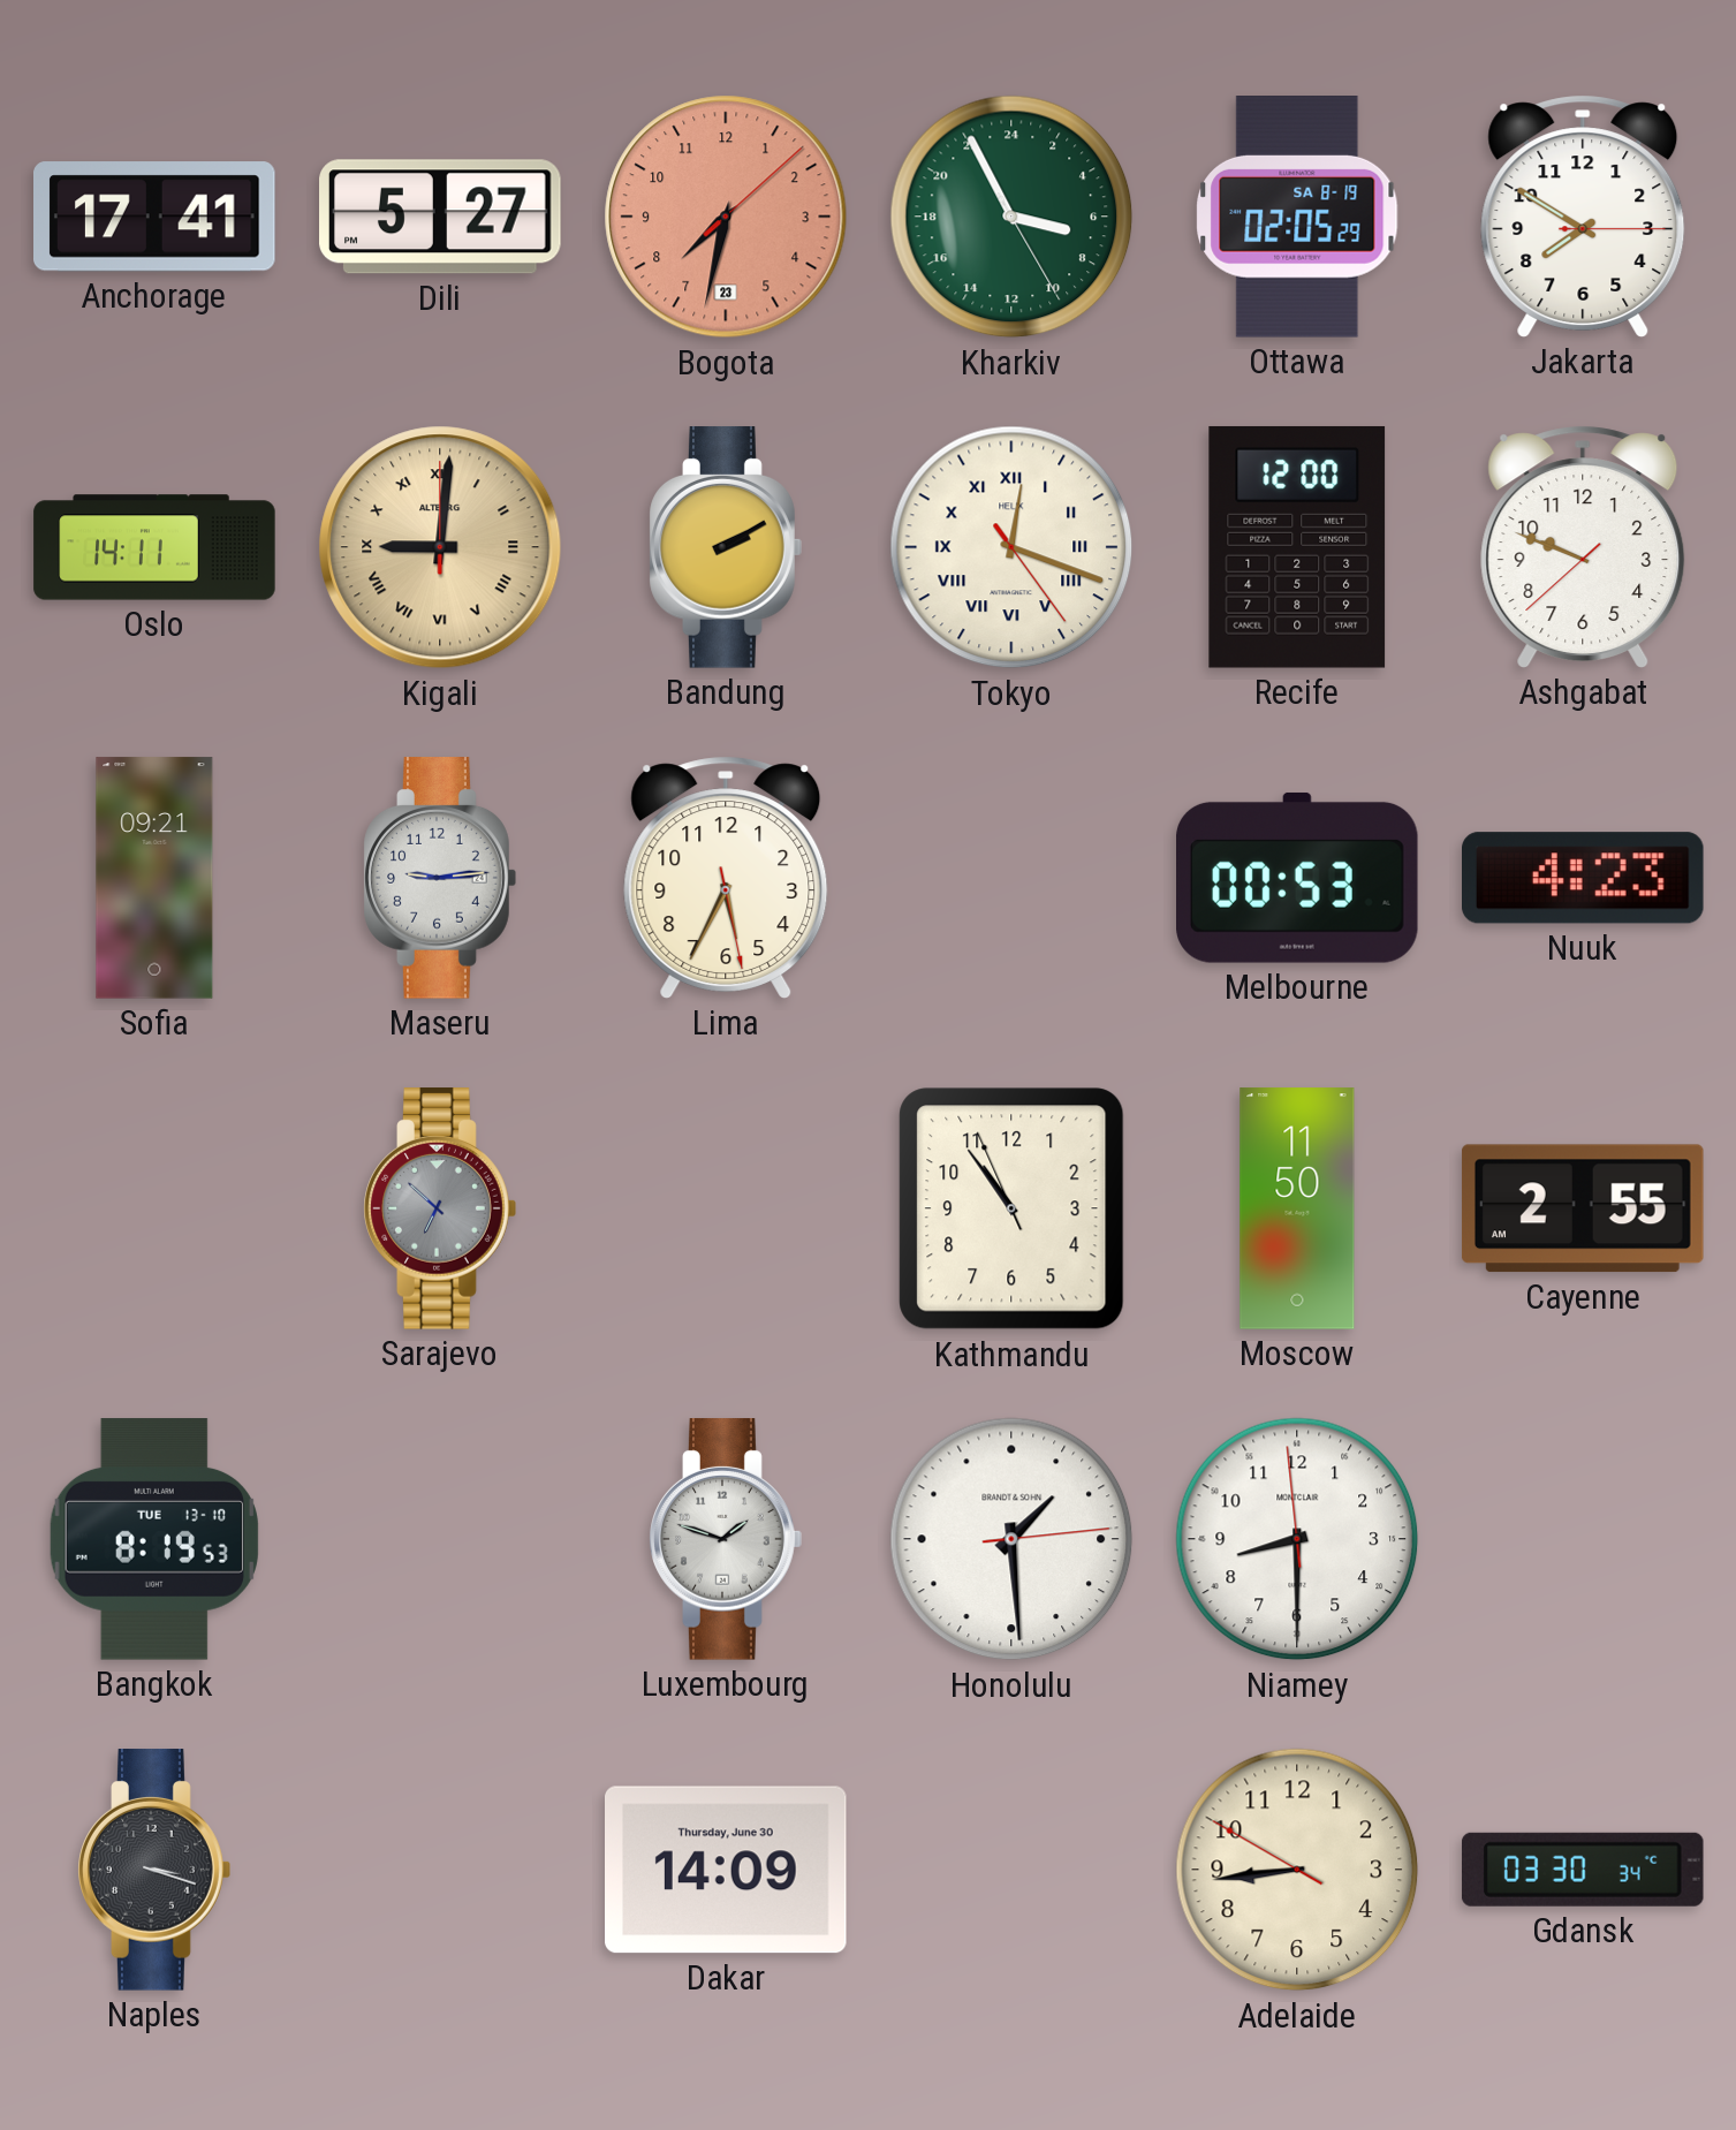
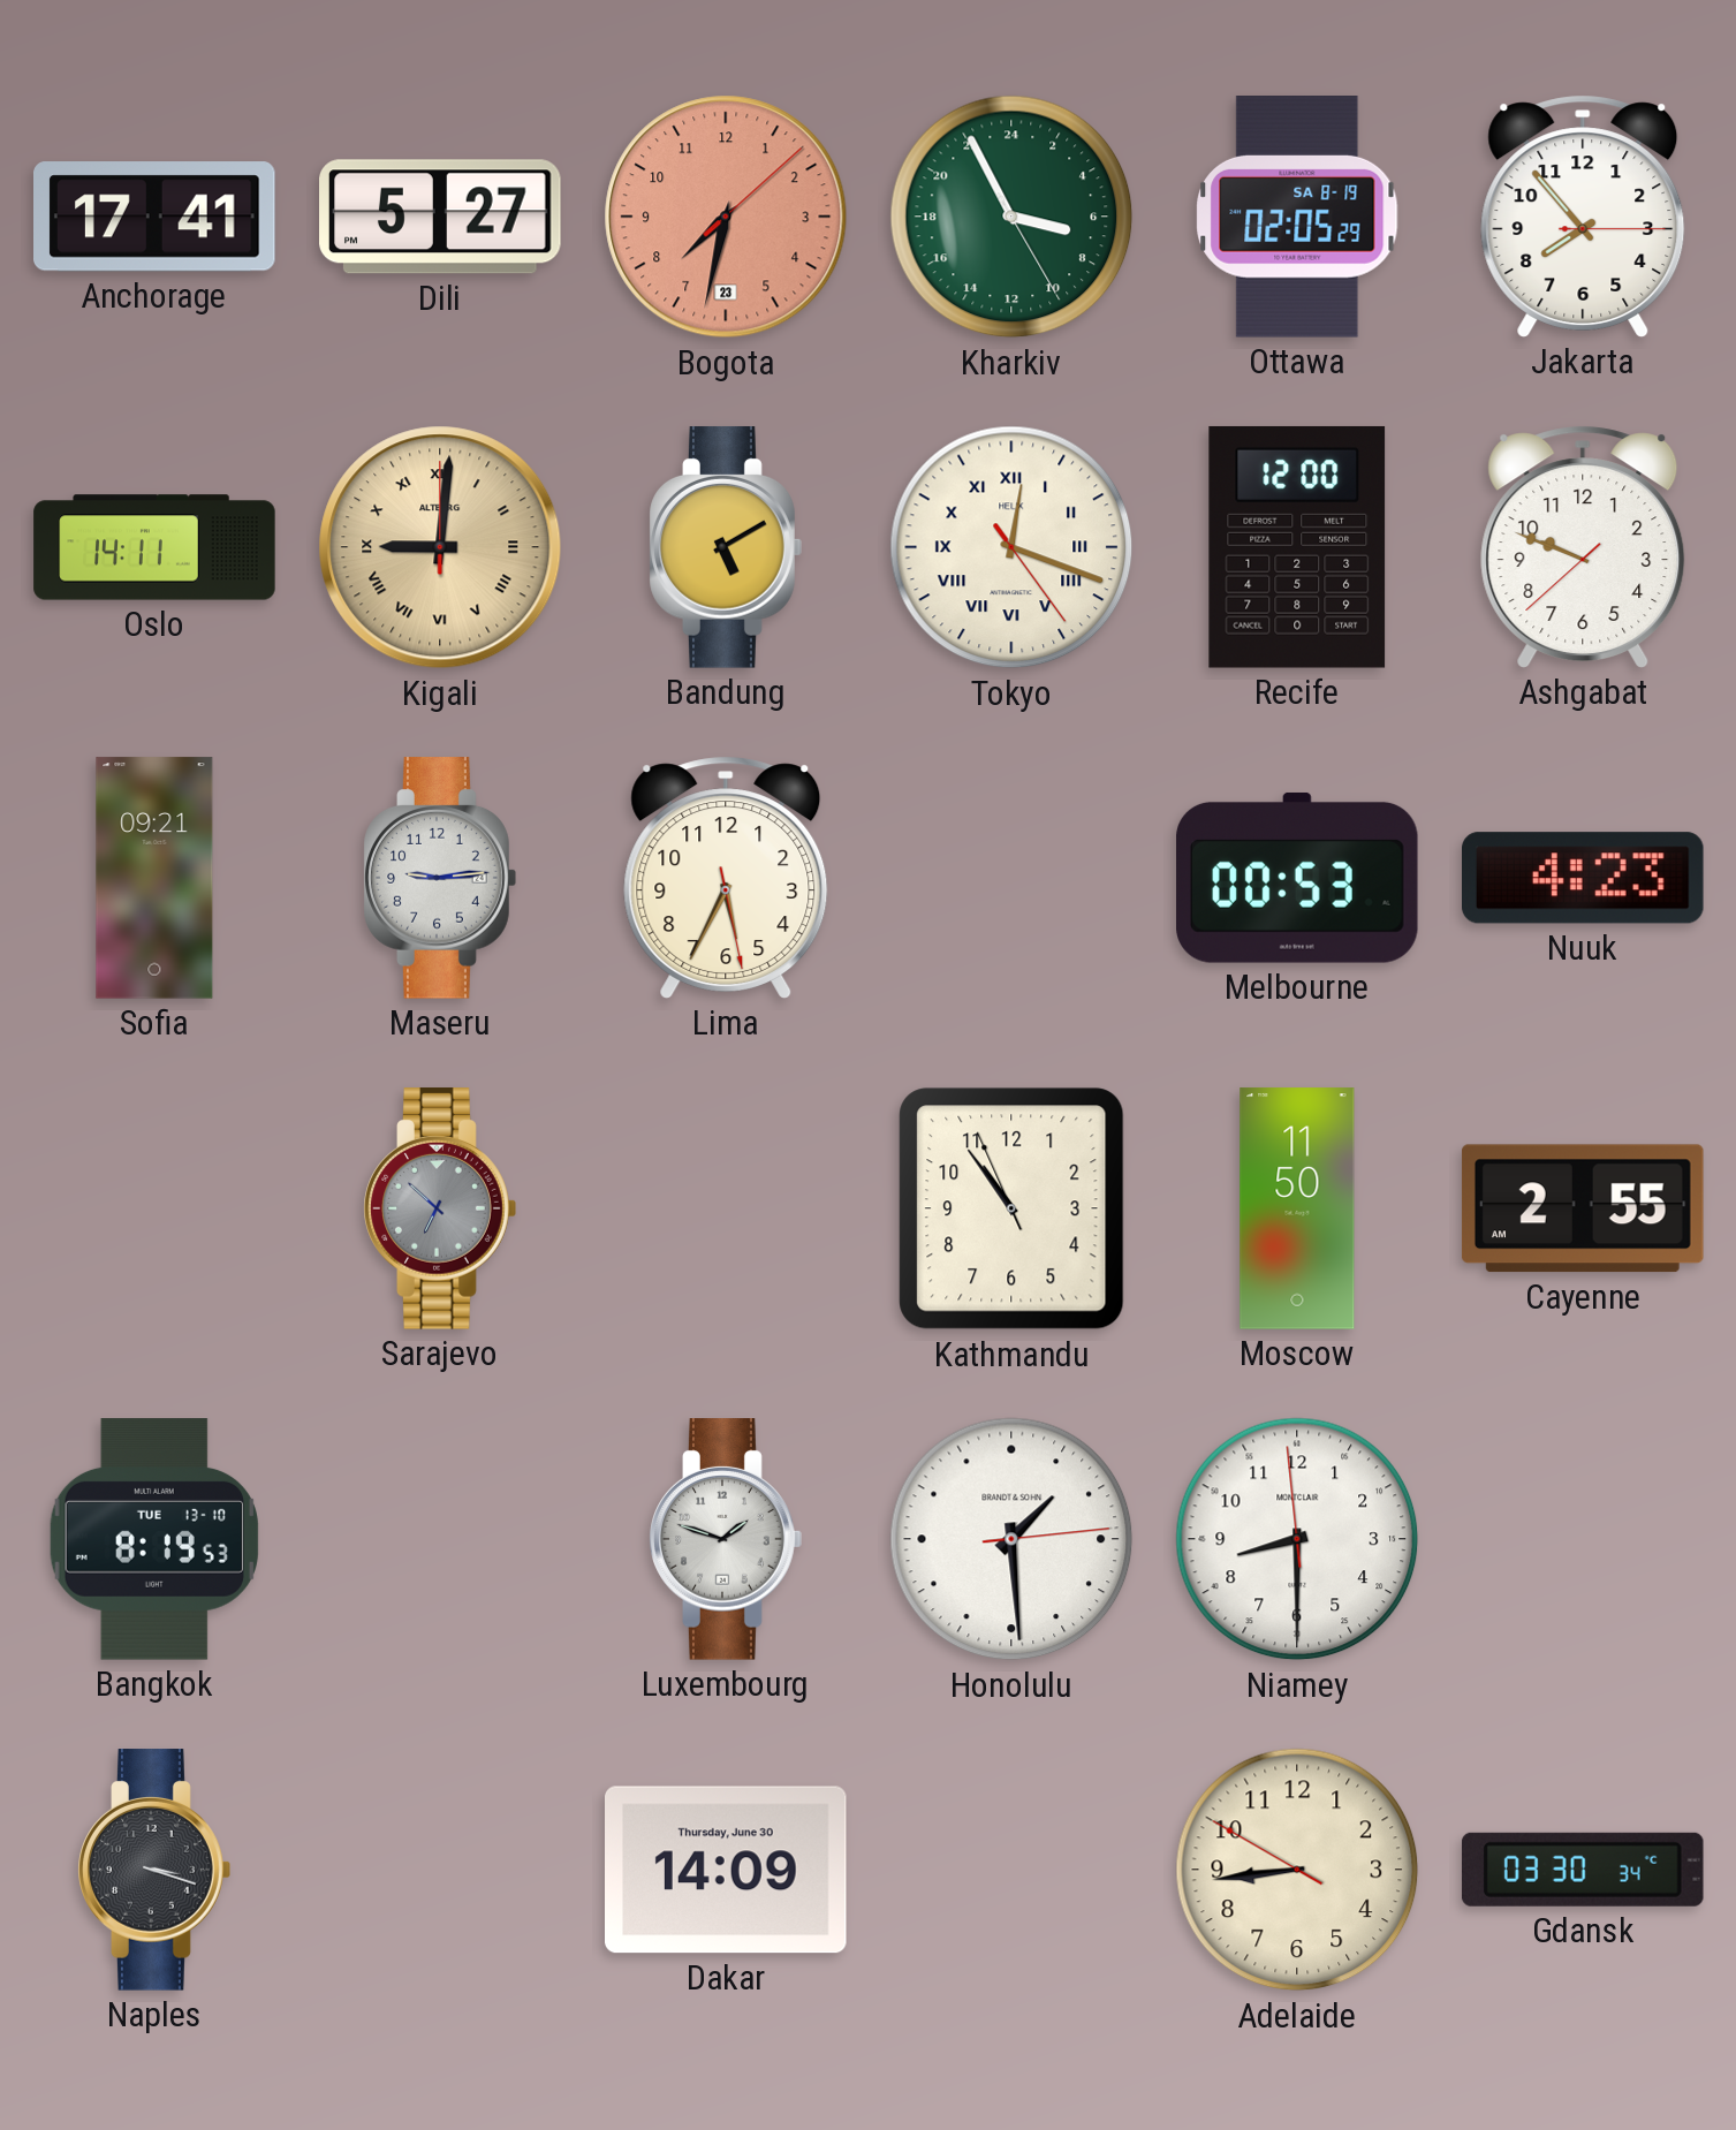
Jakarta: 7:50 -> 7:53 (1583, 217)
Bandung: 2:10 -> 5:10 (726, 547)
